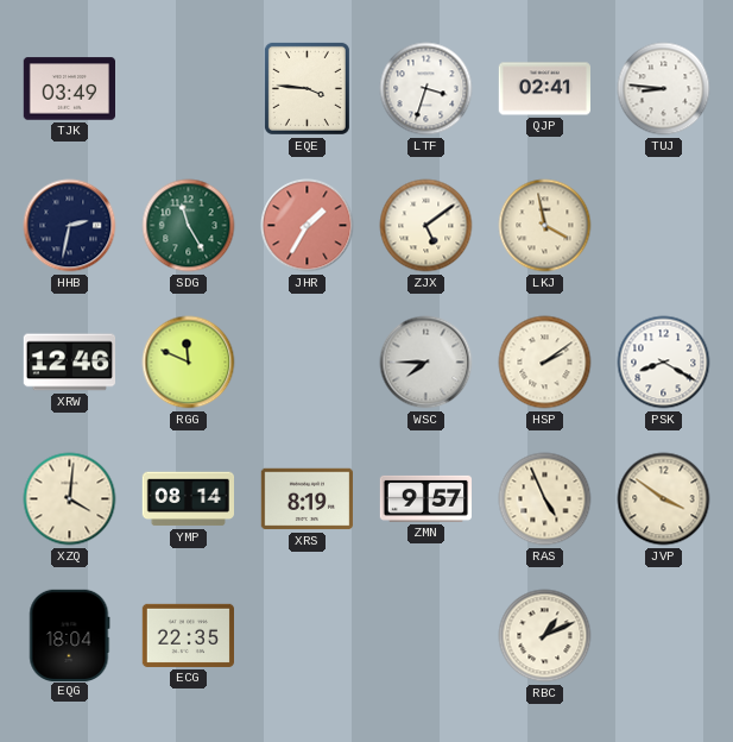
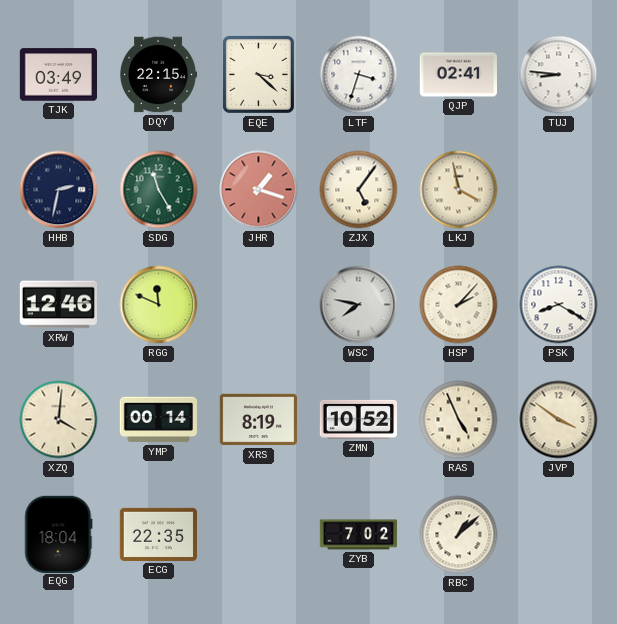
DQY: none -> 22:15 (158, 75)
EQE: 3:46 -> 3:22 (258, 74)
JHR: 1:35 -> 1:18 (259, 190)
ZJX: 5:09 -> 5:06 (359, 190)
WSC: 7:45 -> 7:47 (359, 305)
HSP: 2:09 -> 2:07 (459, 305)
YMP: 08:14 -> 00:14 (158, 420)
ZMN: 9:57 -> 10:52 (358, 419)
ZYB: none -> 7:02 (359, 535)
RBC: 1:11 -> 1:08 (459, 535)
